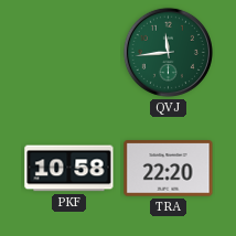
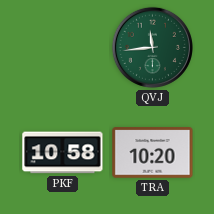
TRA: 22:20 -> 10:20 (153, 153)
